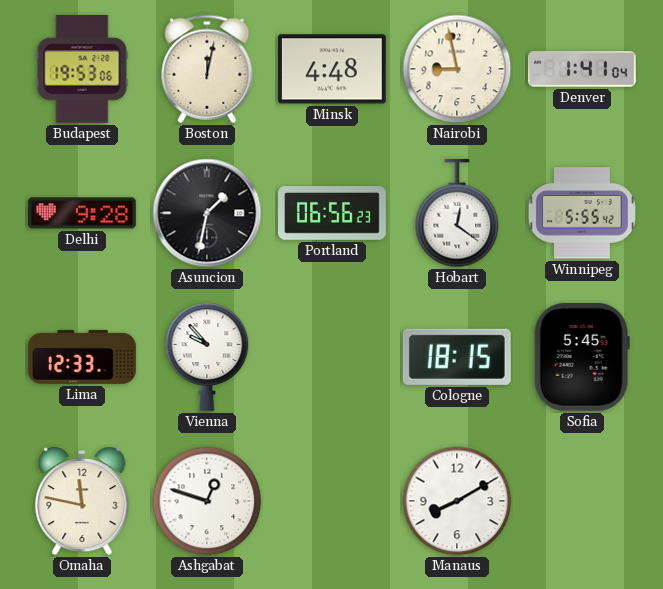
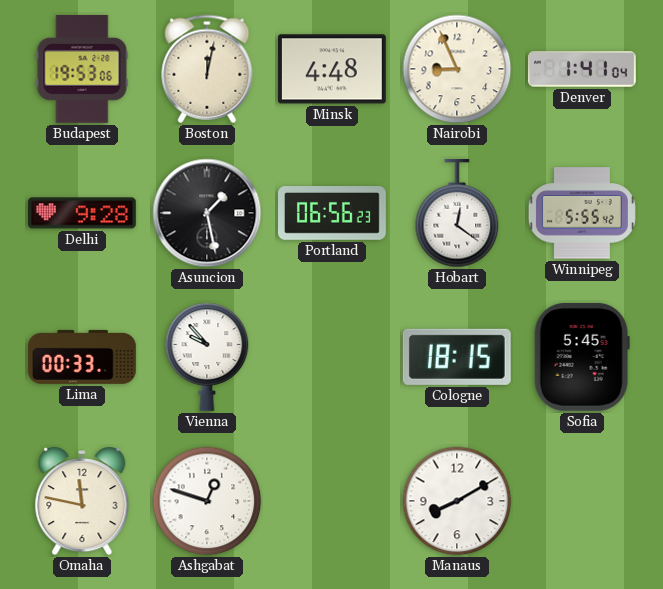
Nairobi: 8:58 -> 8:56 (457, 69)
Asuncion: 1:32 -> 1:28 (207, 213)
Lima: 12:33 -> 00:33 (82, 357)
